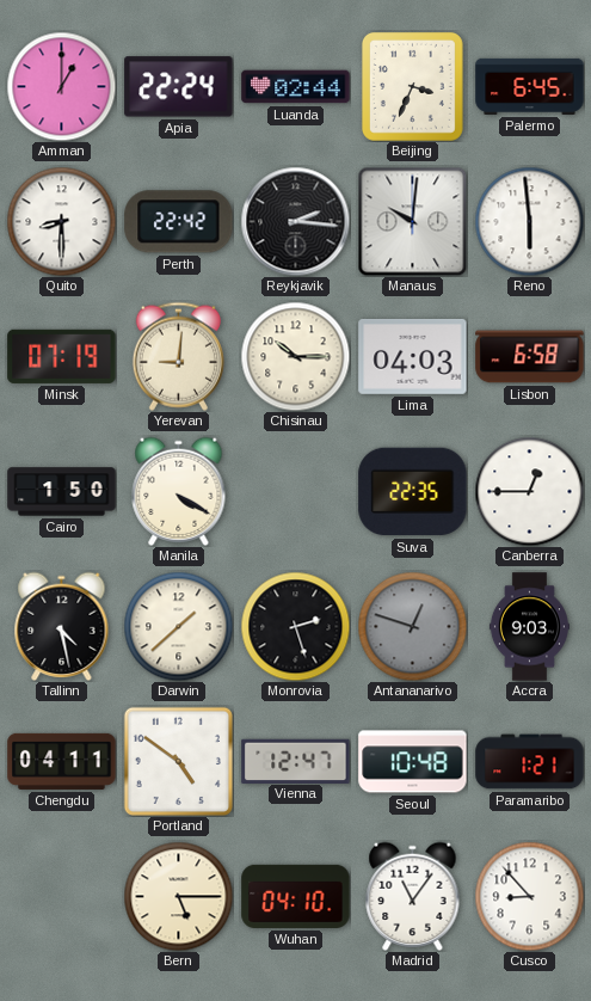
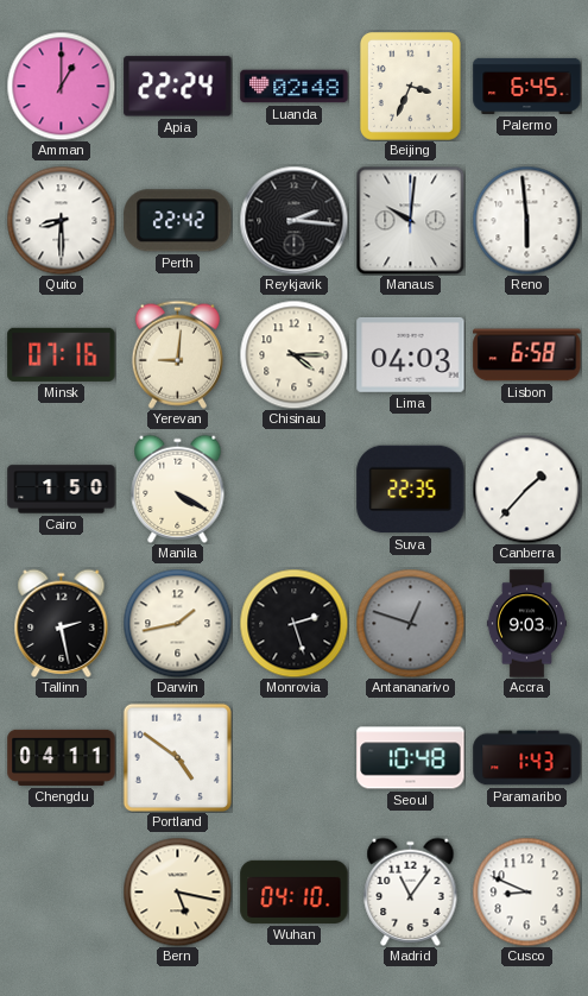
Luanda: 02:44 -> 02:48 (295, 87)
Minsk: 07:19 -> 07:16 (62, 354)
Chisinau: 10:15 -> 4:15 (293, 354)
Canberra: 12:45 -> 1:37 (526, 488)
Tallinn: 4:28 -> 2:28 (62, 623)
Darwin: 1:38 -> 1:43 (177, 623)
Vienna: 12:47 -> none (296, 761)
Paramaribo: 1:21 -> 1:43 (527, 758)
Bern: 5:15 -> 5:17 (177, 891)
Cusco: 8:53 -> 8:49 (526, 891)
